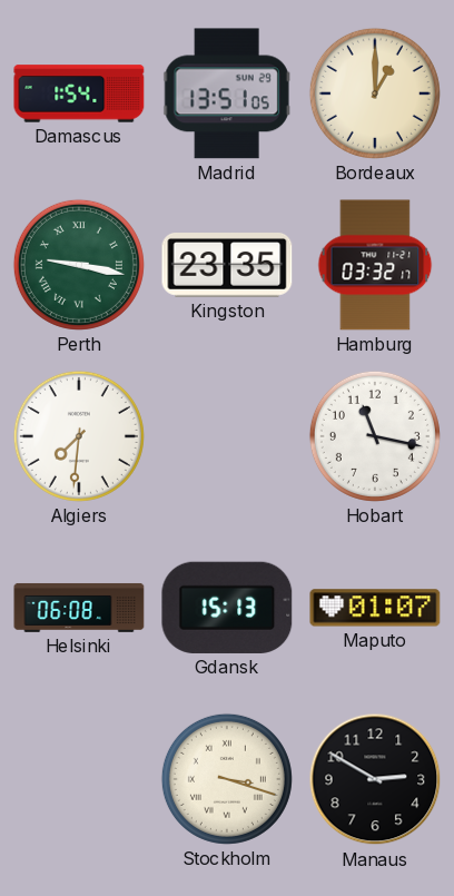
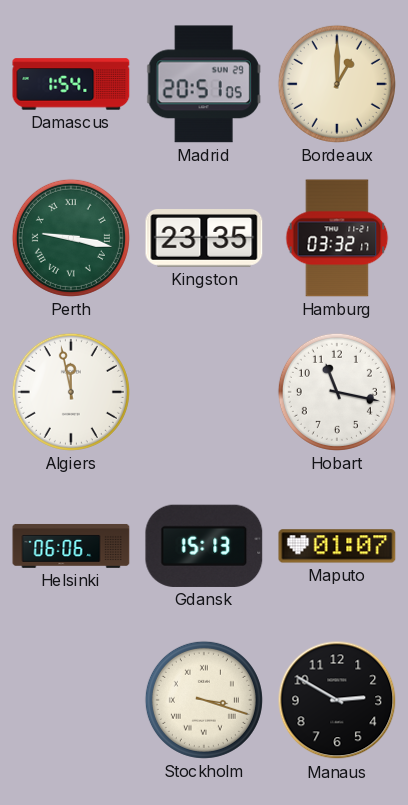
Madrid: 13:51 -> 20:51 (204, 84)
Algiers: 7:31 -> 11:58 (71, 392)
Helsinki: 06:08 -> 06:06 (71, 546)
